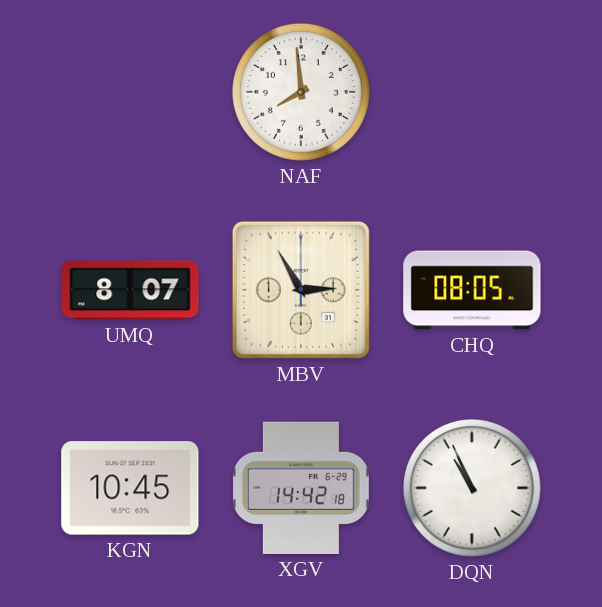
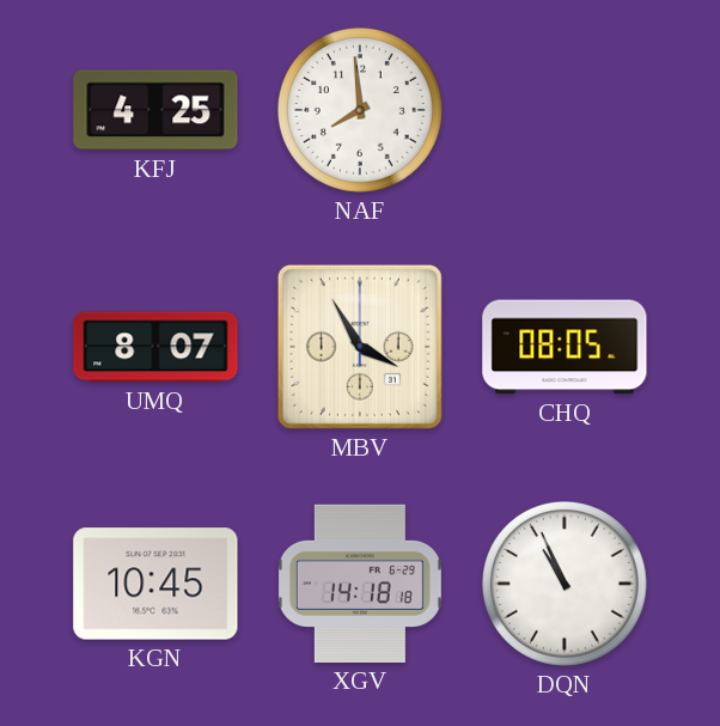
KFJ: none -> 4:25 (155, 110)
MBV: 2:55 -> 3:55 (360, 347)
XGV: 14:42 -> 14:18 (360, 584)
